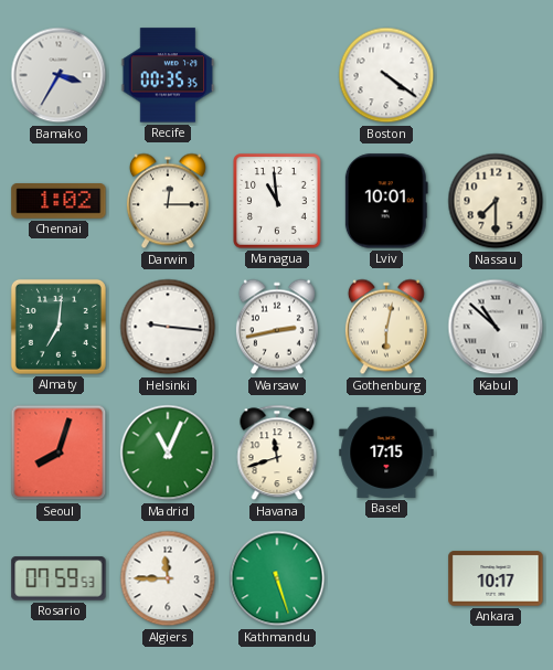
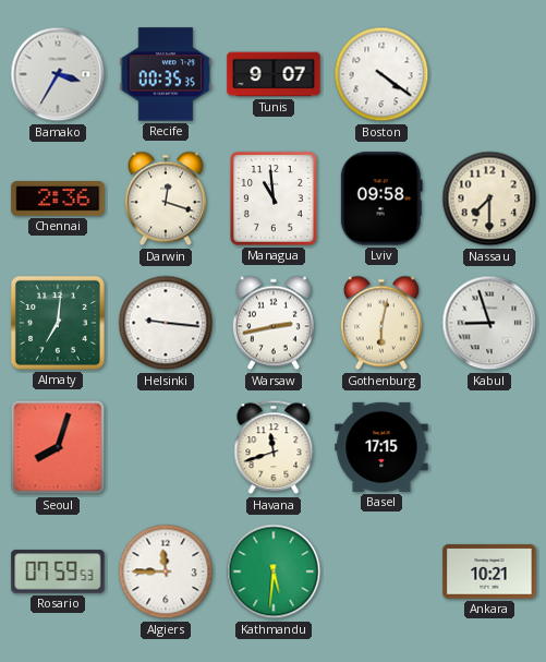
Tunis: none -> 9:07 (274, 74)
Chennai: 1:02 -> 2:36 (58, 198)
Darwin: 12:15 -> 12:18 (166, 198)
Lviv: 10:01 -> 09:58 (381, 198)
Kabul: 10:52 -> 8:57 (489, 323)
Madrid: 11:04 -> none (168, 453)
Kathmandu: 5:27 -> 5:31 (274, 571)
Ankara: 10:17 -> 10:21 (489, 571)
